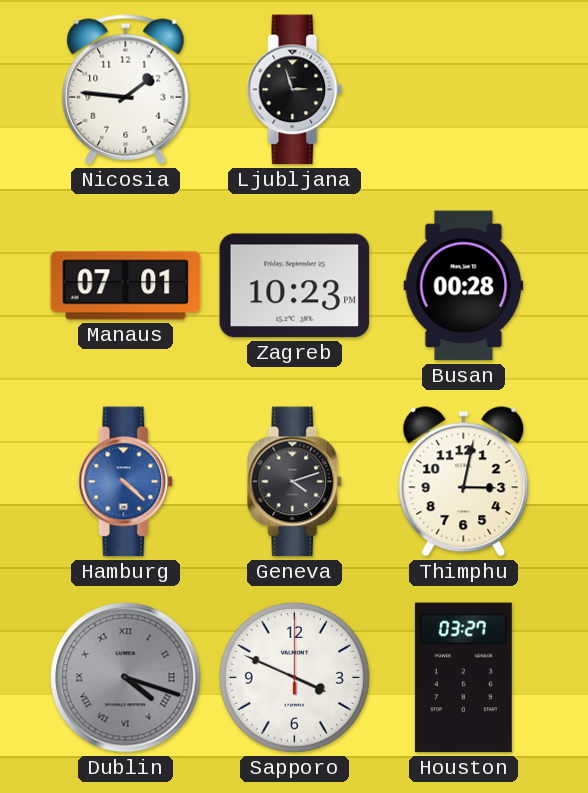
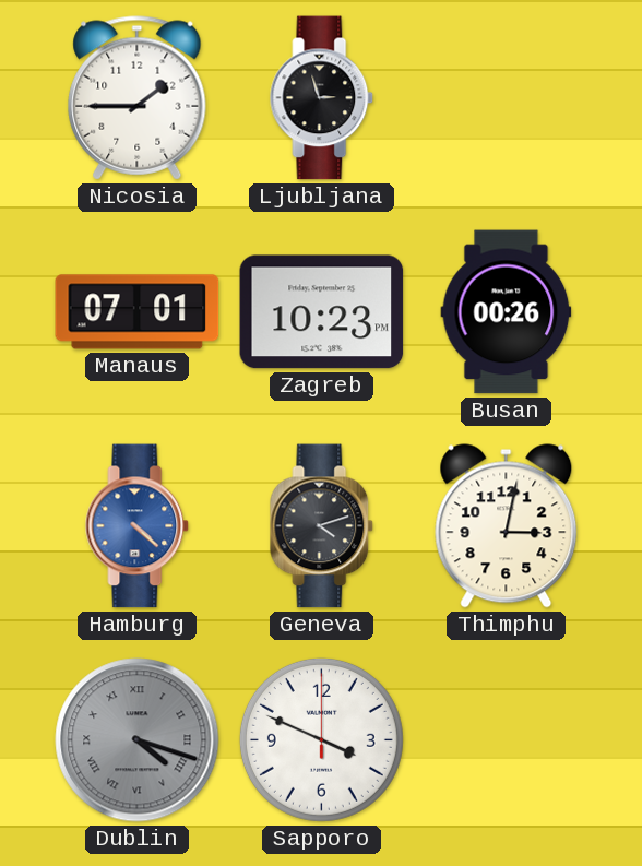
Nicosia: 1:46 -> 1:45 (138, 98)
Busan: 00:28 -> 00:26 (507, 312)
Houston: 03:27 -> none (463, 678)
